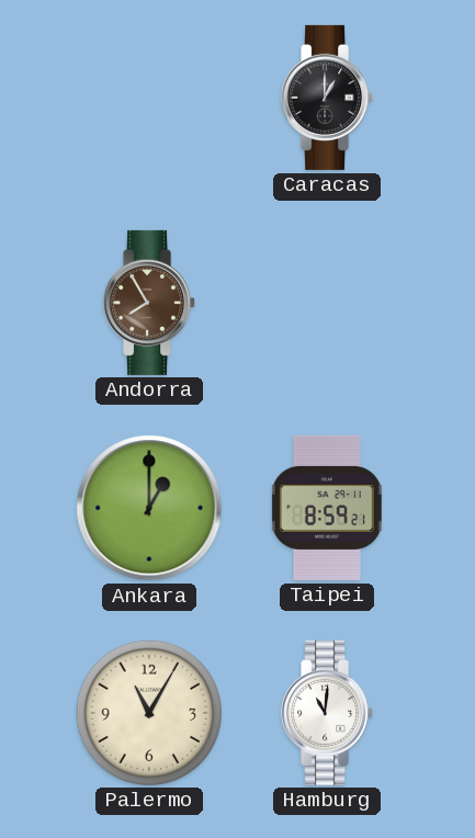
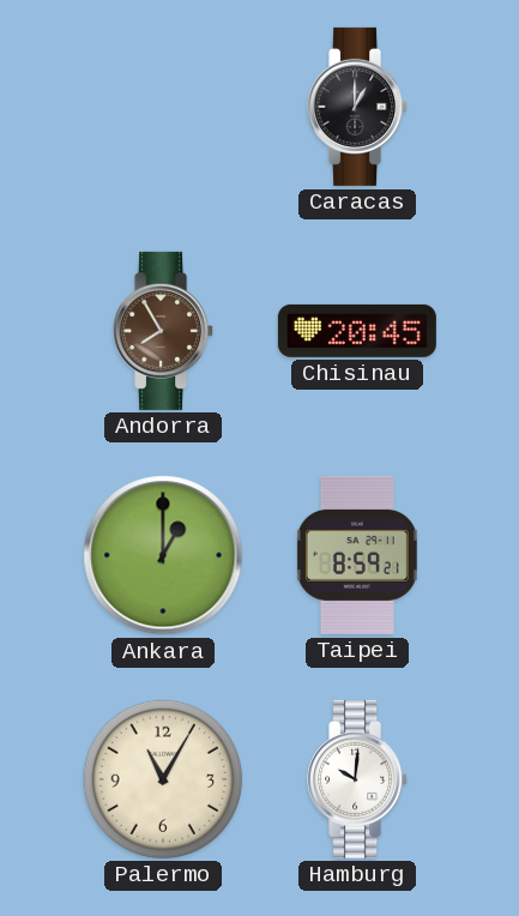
Chisinau: none -> 20:45 (357, 331)
Hamburg: 11:01 -> 10:01 (358, 779)
